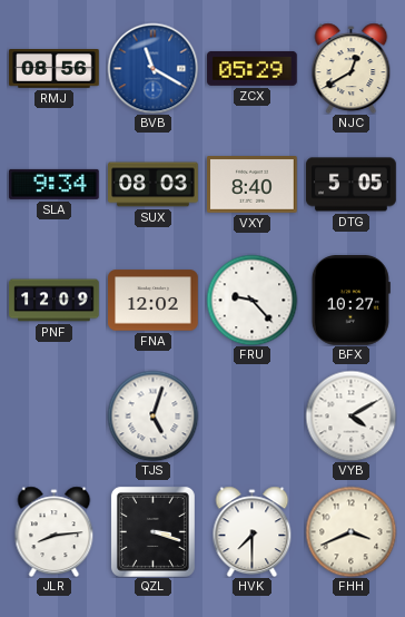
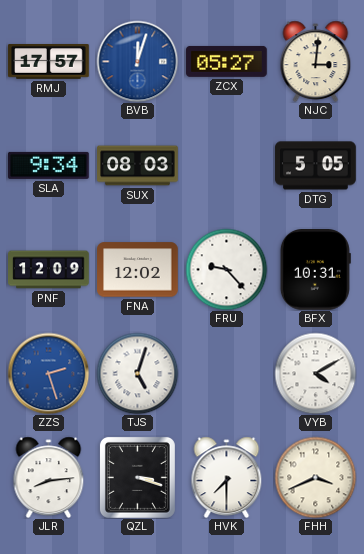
RMJ: 08:56 -> 17:57 (49, 62)
BVB: 11:20 -> 12:03 (137, 61)
ZCX: 05:29 -> 05:27 (227, 61)
NJC: 12:40 -> 3:01 (316, 61)
VXY: 8:40 -> none (253, 185)
BFX: 10:27 -> 10:31 (315, 270)
ZZS: none -> 2:27 (48, 373)
